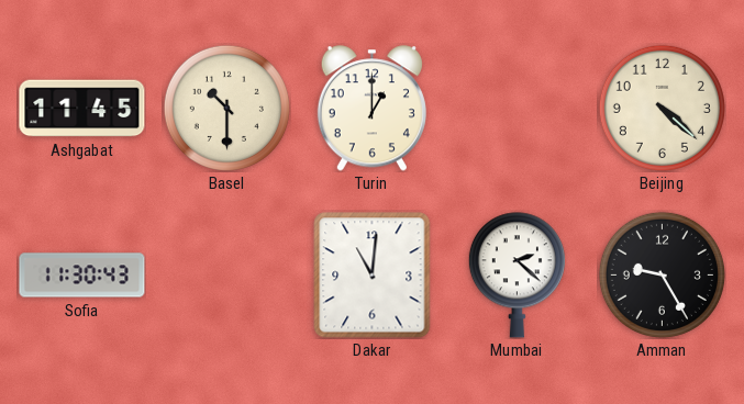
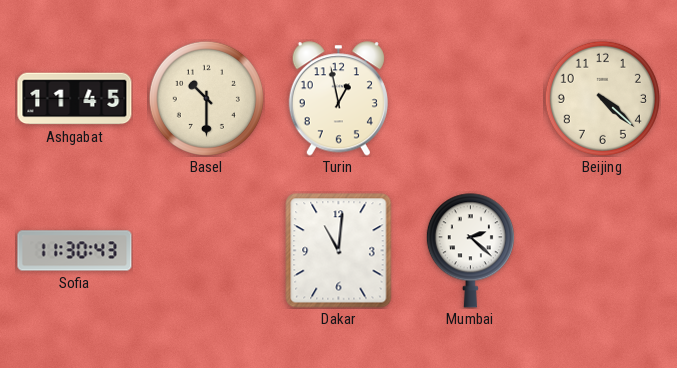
Turin: 1:00 -> 12:58 (338, 99)
Amman: 9:25 -> none (662, 274)
